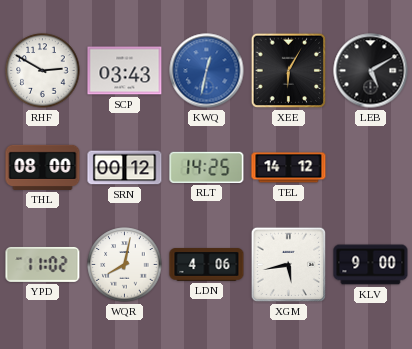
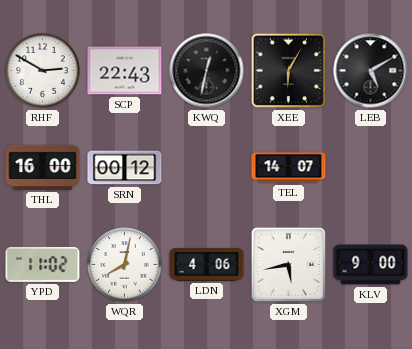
SCP: 03:43 -> 22:43 (125, 71)
KWQ dial: blue -> black (207, 71)
THL: 08:00 -> 16:00 (43, 167)
RLT: 14:25 -> none (207, 167)
TEL: 14:12 -> 14:07 (289, 168)
